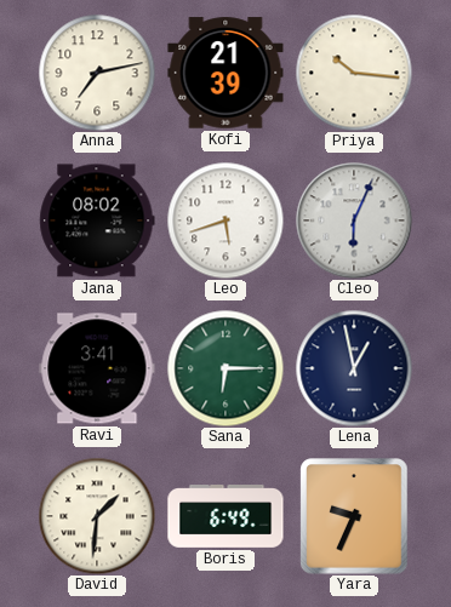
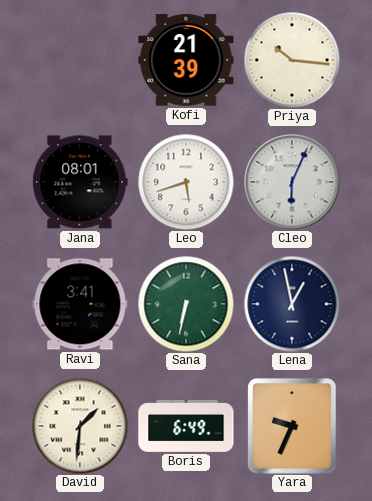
Anna: 7:13 -> none (97, 73)
Jana: 08:02 -> 08:01 (80, 182)
Sana: 6:15 -> 6:32 (186, 304)
